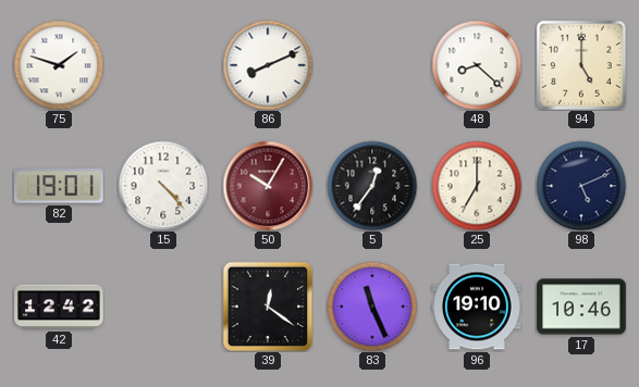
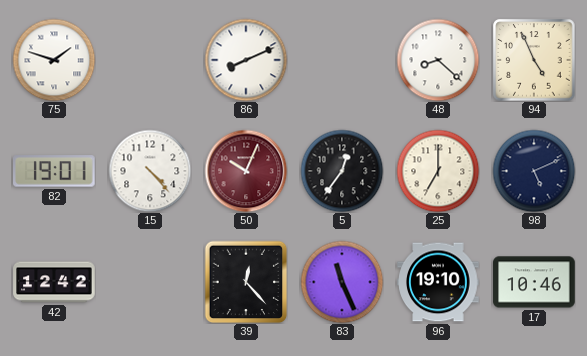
94: 5:00 -> 4:56 (534, 60)
50: 10:05 -> 10:04 (246, 171)
39: 12:21 -> 12:23 (246, 282)
